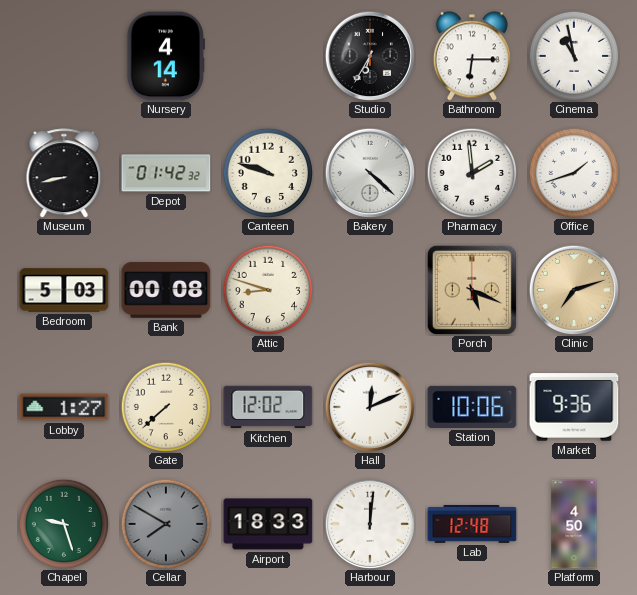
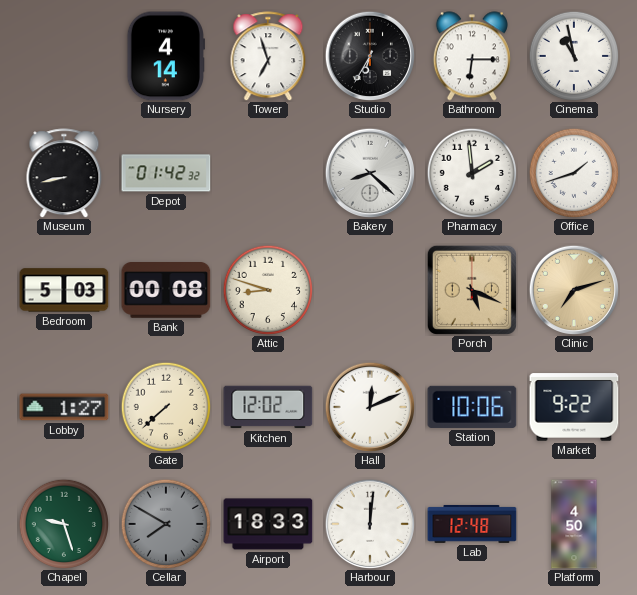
Tower: none -> 6:57 (268, 56)
Canteen: 9:48 -> none (267, 172)
Bakery: 4:22 -> 8:22 (369, 172)
Market: 9:36 -> 9:22 (574, 407)
